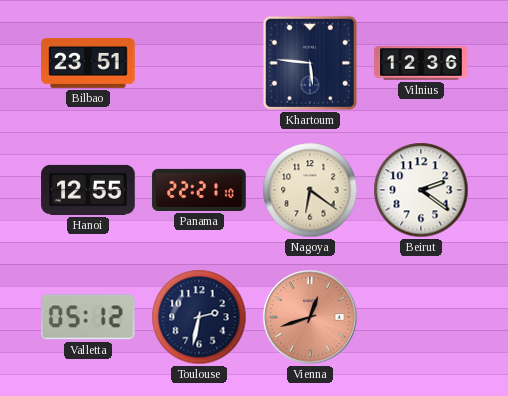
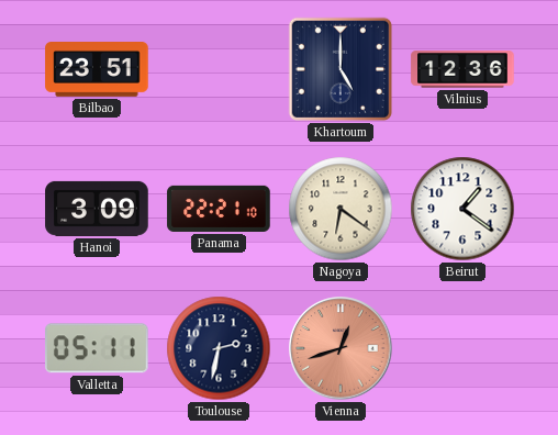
Khartoum: 5:46 -> 5:00 (341, 69)
Hanoi: 12:55 -> 3:09 (97, 209)
Beirut: 2:21 -> 1:21 (462, 209)
Valletta: 05:12 -> 05:11 (98, 348)
